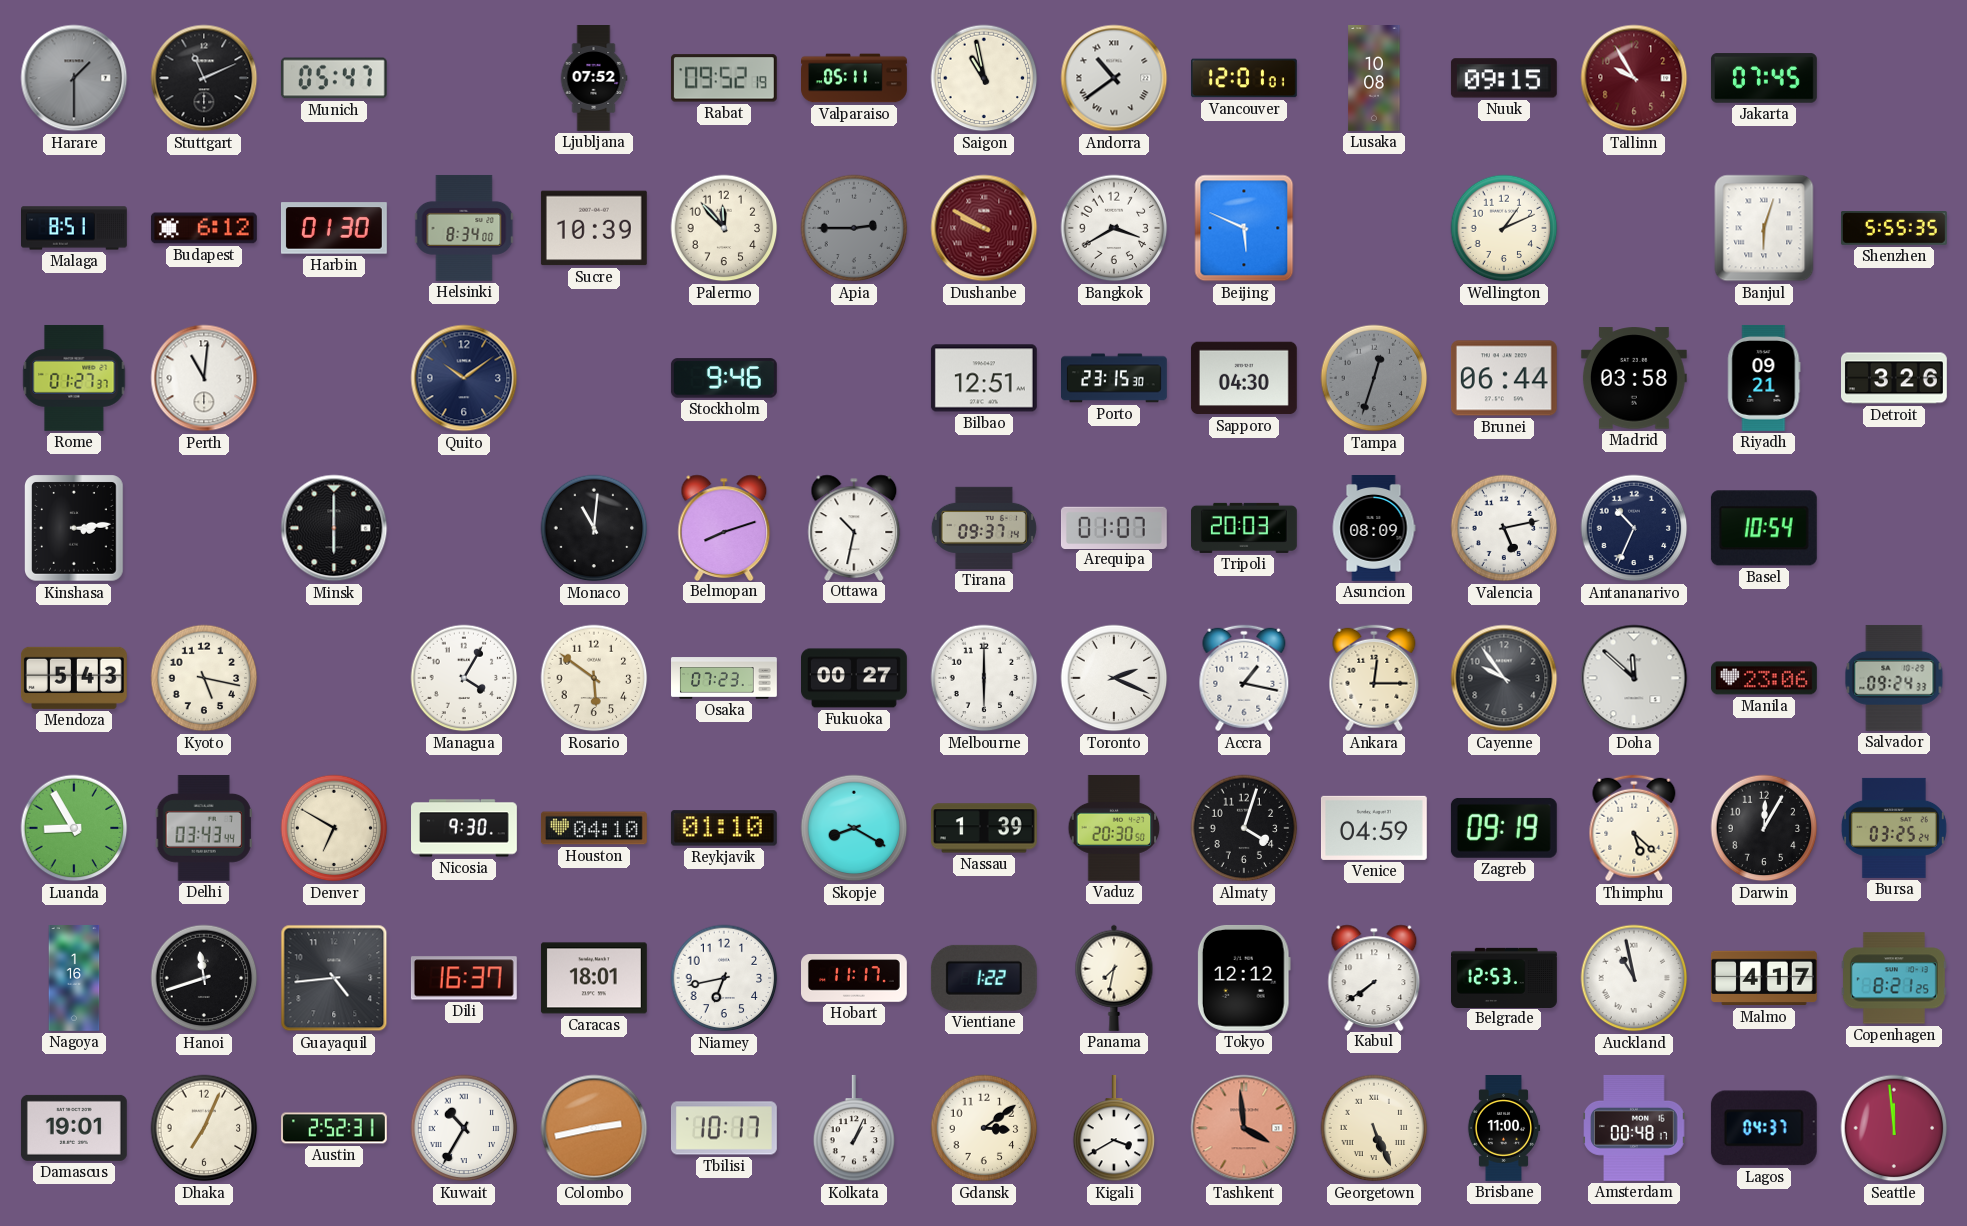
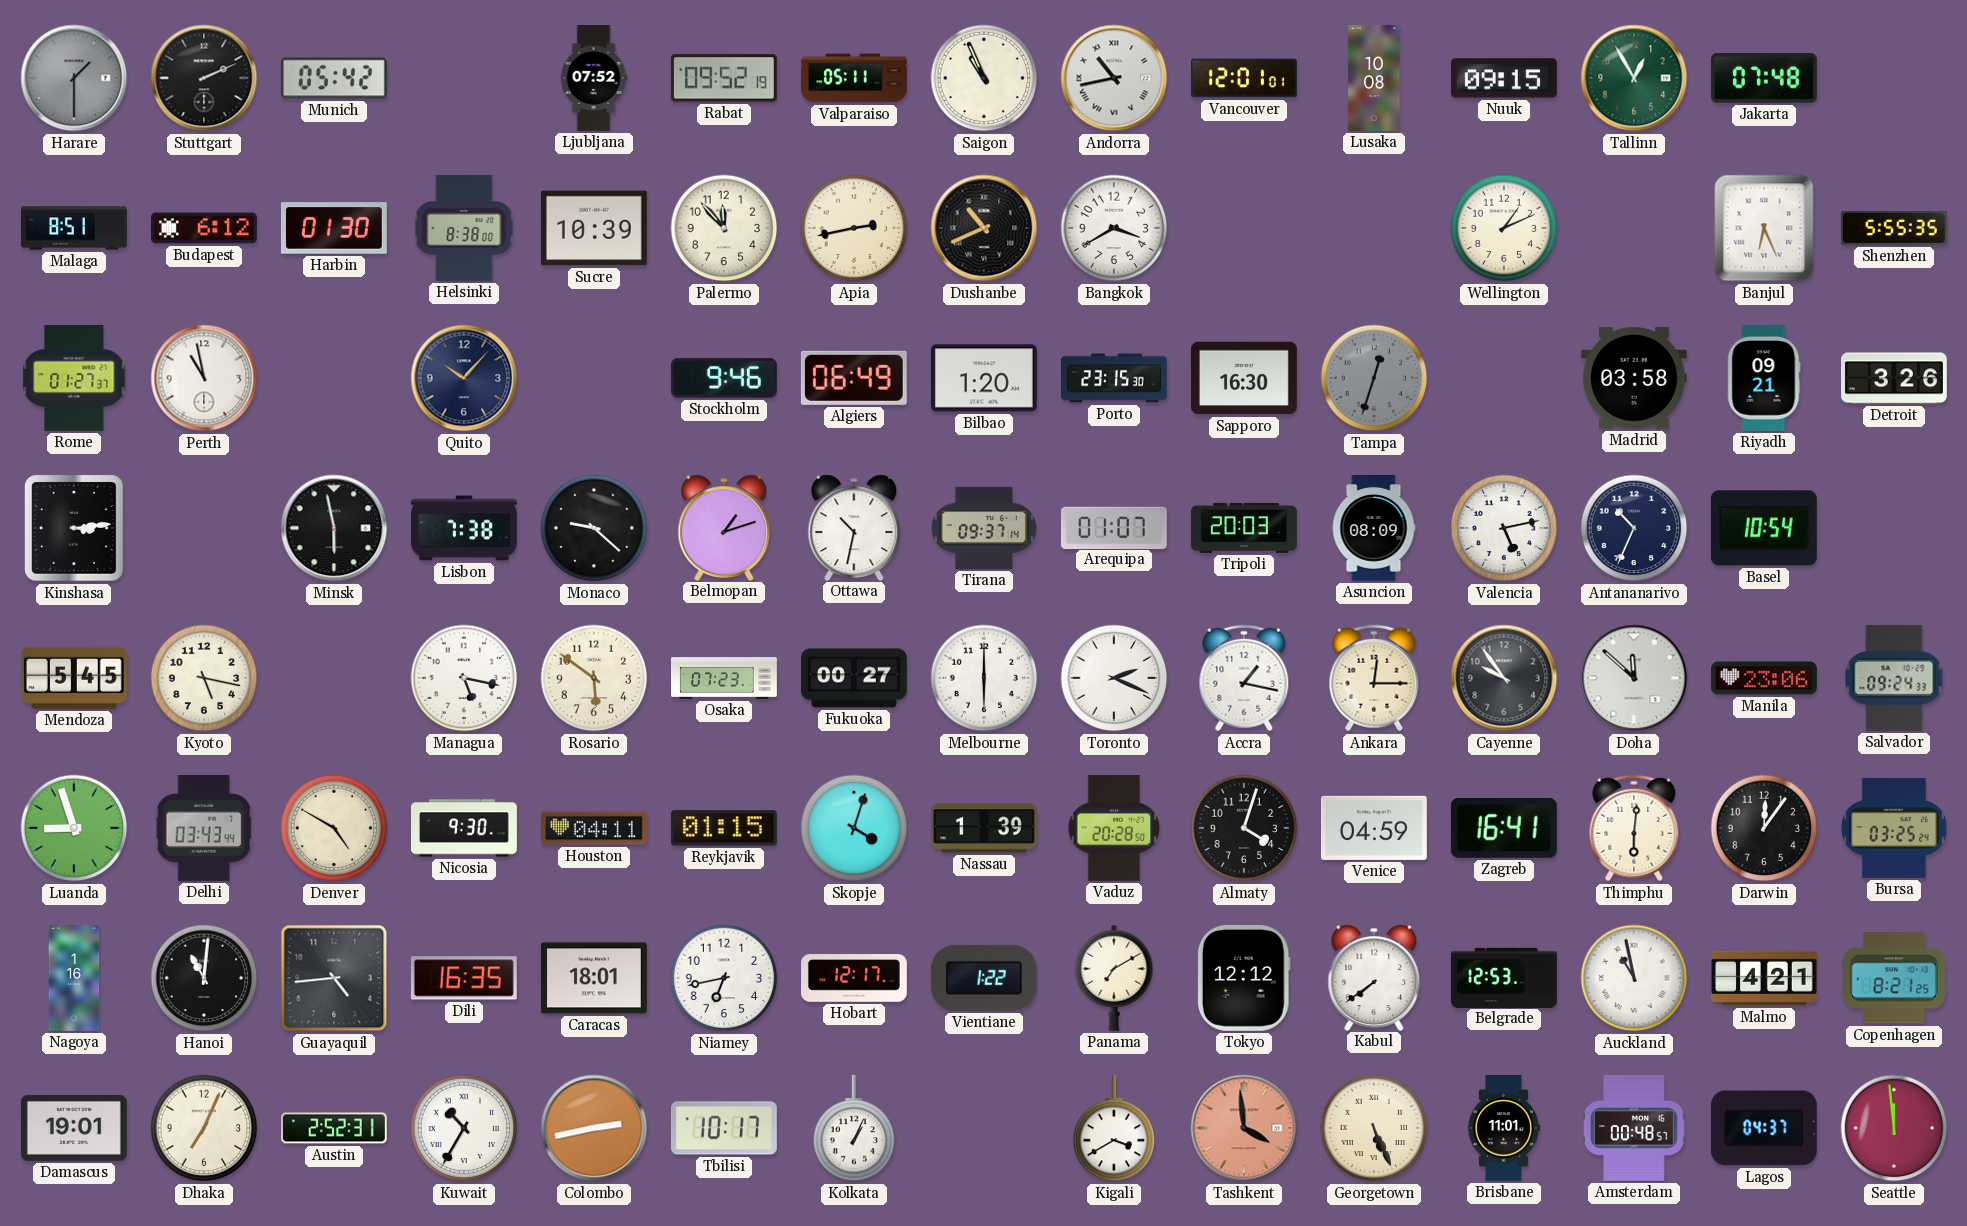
Stuttgart: 11:11 -> 2:11 (204, 78)
Munich: 05:47 -> 05:42 (334, 78)
Saigon: 10:58 -> 10:56 (984, 78)
Andorra: 10:39 -> 10:43 (1114, 78)
Tallinn: 9:55 -> 12:55 (1634, 78)
Tallinn dial: burgundy -> green (1634, 78)
Jakarta: 07:45 -> 07:48 (1764, 78)
Helsinki: 8:34 -> 8:38 (464, 228)
Apia: 2:45 -> 2:43 (854, 228)
Apia dial: grey -> cream (854, 228)
Dushanbe: 9:50 -> 10:41 (984, 228)
Dushanbe dial: burgundy -> black (984, 228)
Beijing: 5:49 -> none (1244, 228)
Banjul: 6:03 -> 6:26 (1764, 228)
Perth: 11:01 -> 10:58 (204, 378)
Quito: 10:09 -> 10:07 (464, 378)
Algiers: none -> 06:49 (854, 378)
Bilbao: 12:51 -> 1:20 (984, 378)
Sapporo: 04:30 -> 16:30 (1244, 378)
Brunei: 06:44 -> none (1504, 378)
Minsk: 6:00 -> 5:58 (334, 528)
Lisbon: none -> 7:38 (464, 528)
Monaco: 11:01 -> 9:22 (594, 528)
Belmopan: 8:12 -> 1:12 (724, 527)
Mendoza: 5:43 -> 5:45 (74, 678)
Managua: 4:05 -> 5:17 (464, 678)
Luanda: 8:55 -> 8:57 (74, 828)
Denver: 6:50 -> 4:50 (334, 828)
Houston: 04:10 -> 04:11 (594, 828)
Reykjavik: 01:10 -> 01:15 (724, 828)
Skopje: 8:20 -> 4:03 (854, 828)
Vaduz: 20:30 -> 20:28 (1114, 828)
Zagreb: 09:19 -> 16:41 (1504, 828)
Thimphu: 5:22 -> 6:01 (1634, 828)
Darwin: 12:05 -> 12:06 (1764, 828)
Hanoi: 11:42 -> 11:01 (204, 978)
Dili: 16:37 -> 16:35 (464, 978)
Hobart: 11:17 -> 12:17 (855, 978)
Panama: 7:32 -> 7:10 (1114, 978)
Malmo: 4:17 -> 4:21 (1764, 978)
Gdansk: 3:09 -> none (984, 1128)
Brisbane: 11:00 -> 11:01 (1504, 1129)
Amsterdam: 00:48:17 -> 00:48:57 (1634, 1128)
